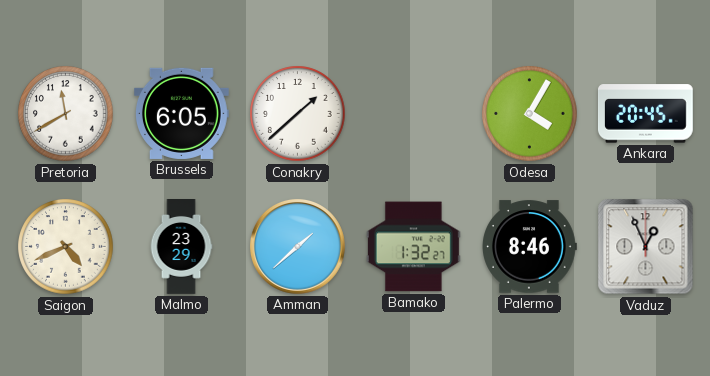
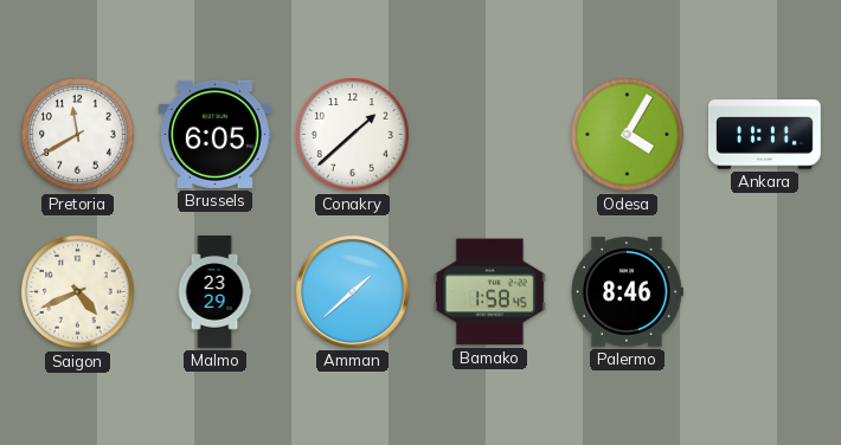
Ankara: 20:45 -> 11:11 (764, 135)
Bamako: 1:32 -> 1:58 (489, 292)
Vaduz: 12:56 -> none (646, 247)
